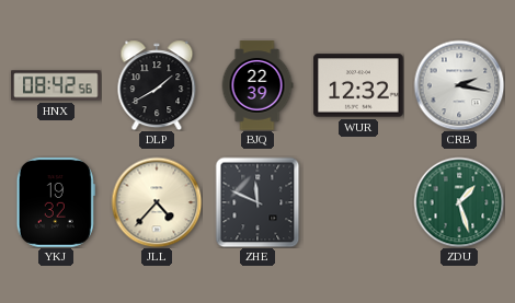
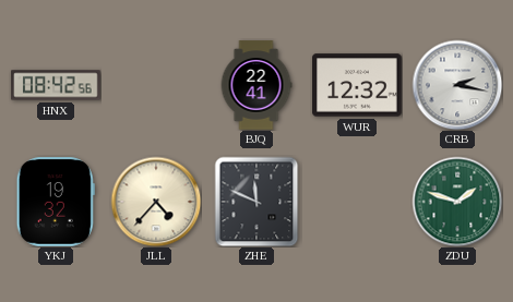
DLP: 1:40 -> none (157, 85)
BJQ: 22:39 -> 22:41 (256, 85)
ZDU: 1:27 -> 1:48 (457, 202)
